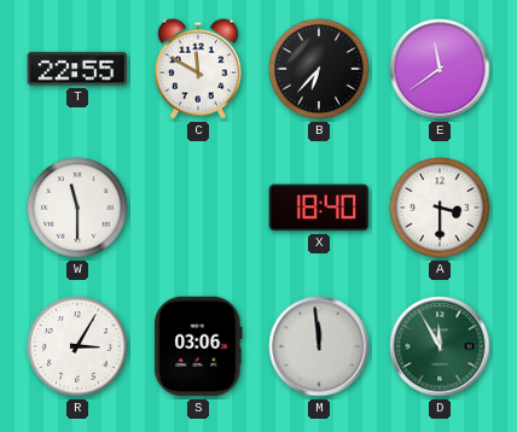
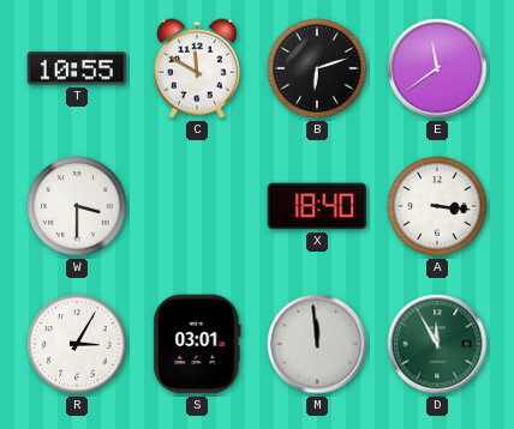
T: 22:55 -> 10:55 (77, 68)
B: 6:37 -> 6:12 (317, 68)
W: 11:30 -> 3:30 (77, 206)
A: 3:30 -> 3:16 (437, 206)
S: 03:06 -> 03:01 (197, 344)
